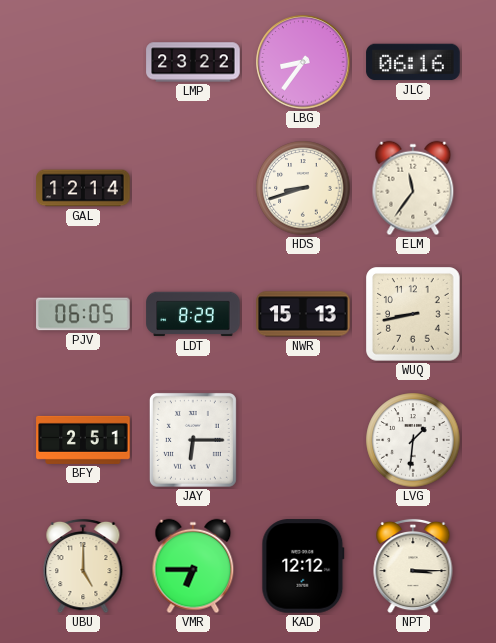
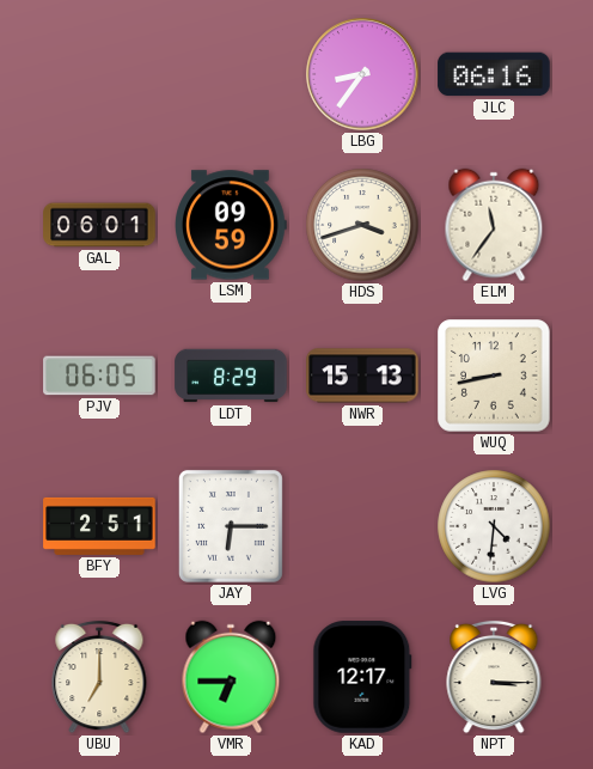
LMP: 23:22 -> none (193, 62)
GAL: 12:14 -> 06:01 (99, 225)
LSM: none -> 09:59 (231, 225)
HDS: 8:42 -> 3:42 (362, 225)
LVG: 1:31 -> 4:31 (494, 526)
UBU: 5:00 -> 7:00 (99, 677)
KAD: 12:12 -> 12:17 (362, 677)
